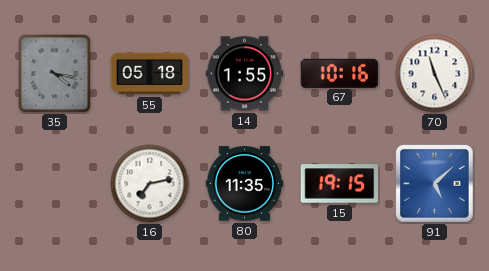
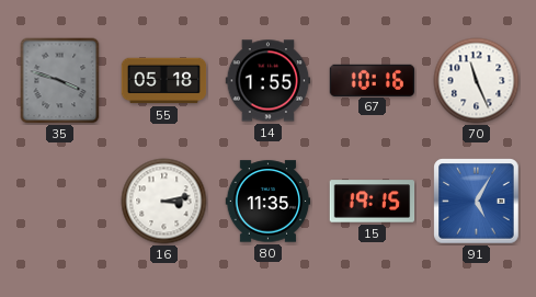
35: 4:17 -> 3:48 (60, 81)
16: 7:13 -> 3:13 (164, 202)
91: 5:08 -> 5:05 (477, 202)
